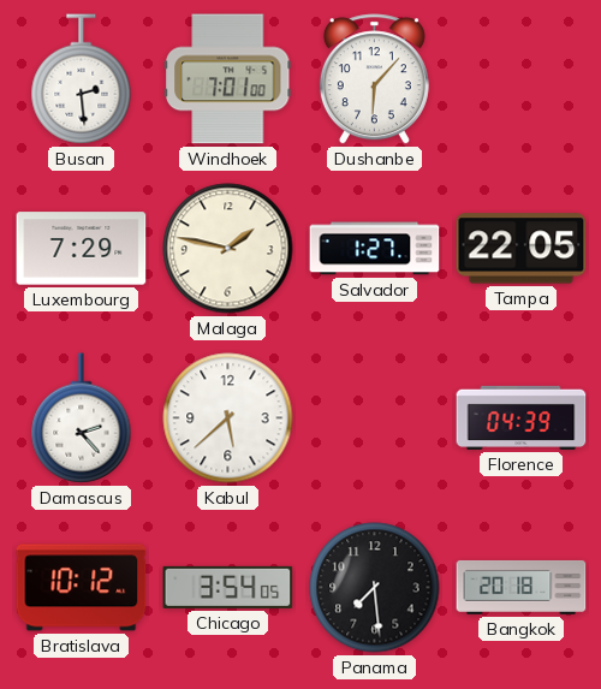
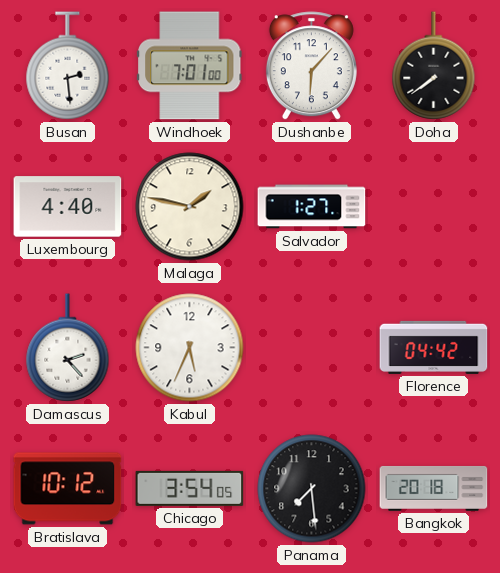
Doha: none -> 7:39 (434, 66)
Luxembourg: 7:29 -> 4:40 (68, 207)
Tampa: 22:05 -> none (522, 249)
Kabul: 5:38 -> 5:34 (190, 348)
Florence: 04:39 -> 04:42 (434, 347)
